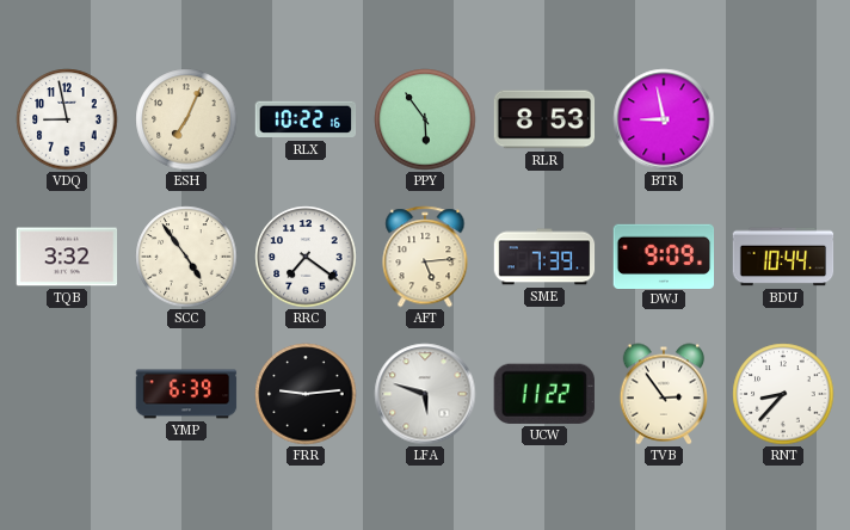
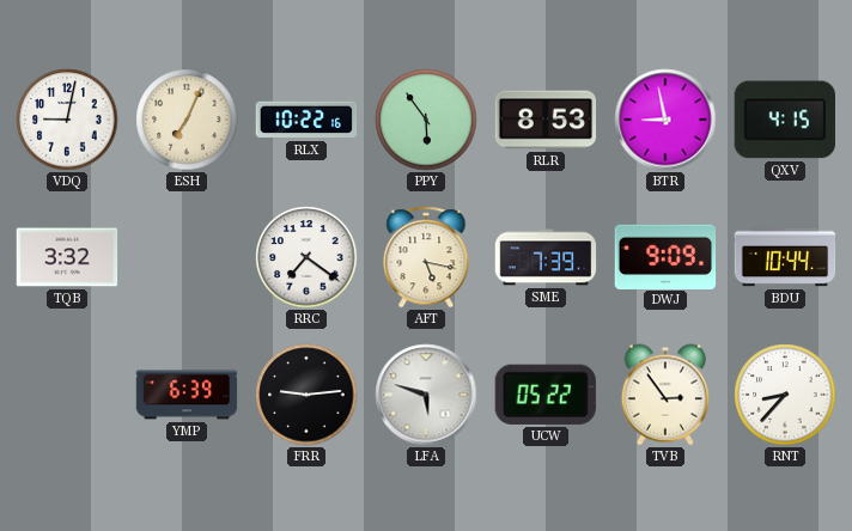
VDQ: 8:58 -> 9:02 (67, 120)
QXV: none -> 4:15 (785, 120)
SCC: 4:54 -> none (186, 257)
AFT: 5:14 -> 5:17 (426, 257)
UCW: 11:22 -> 05:22 (546, 395)
